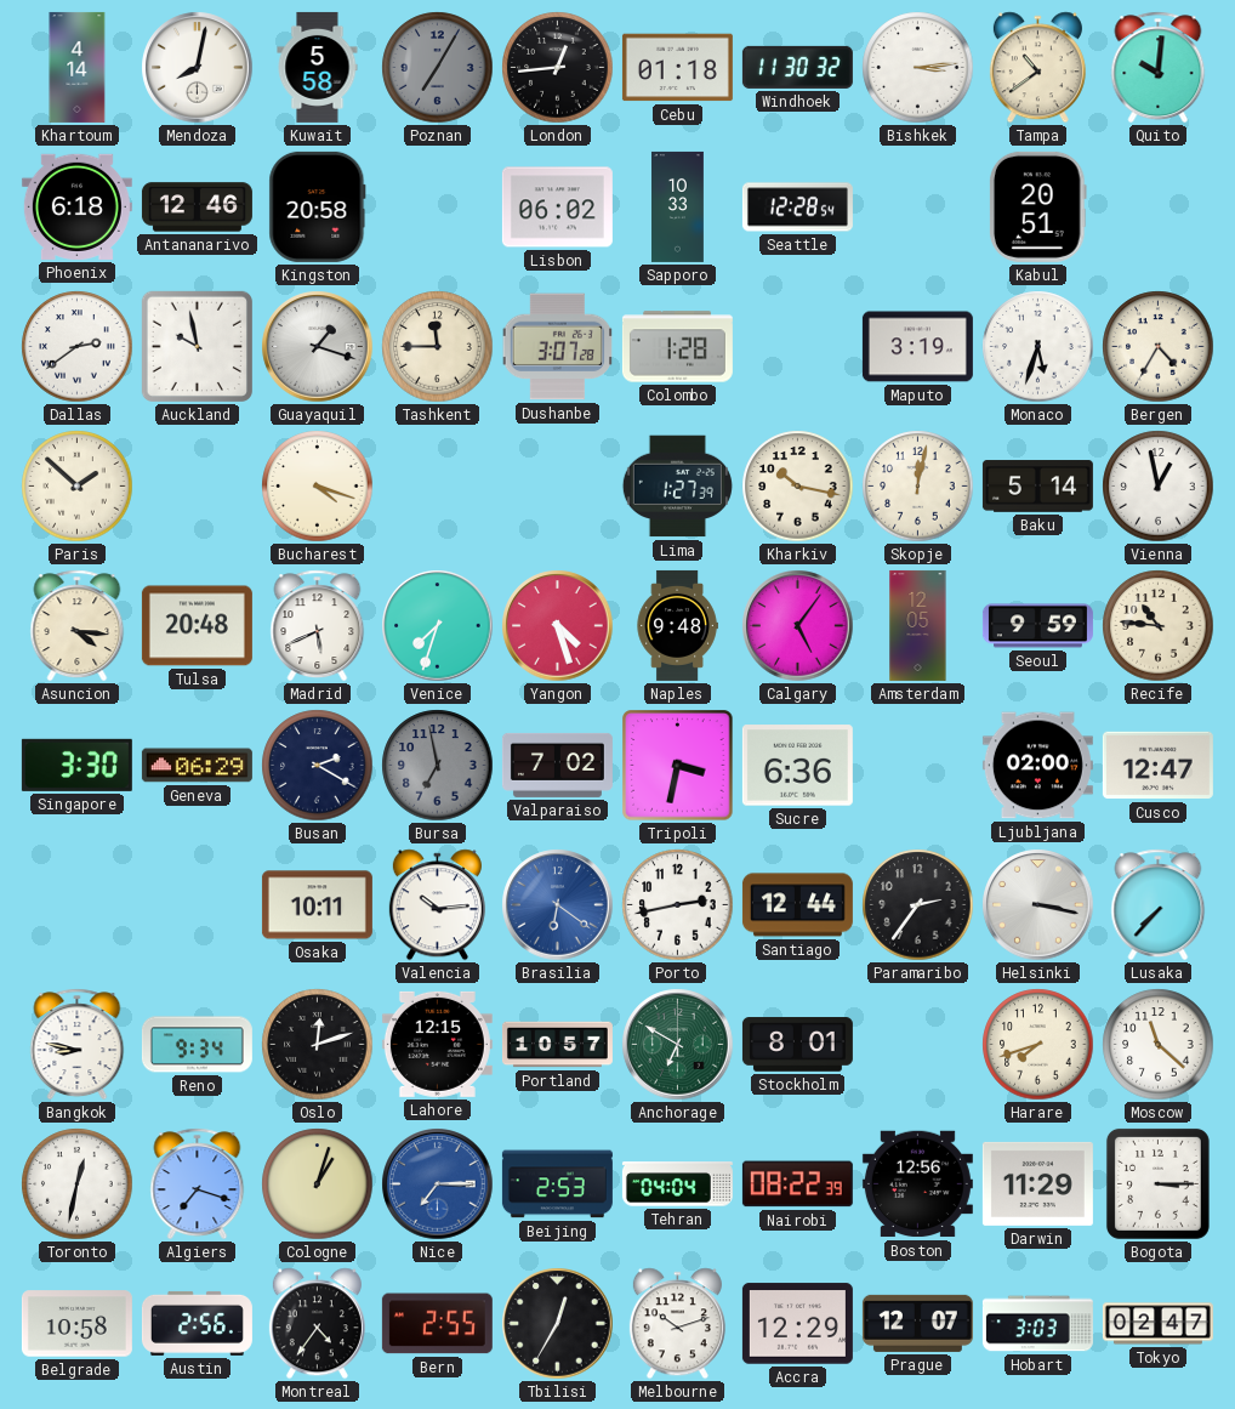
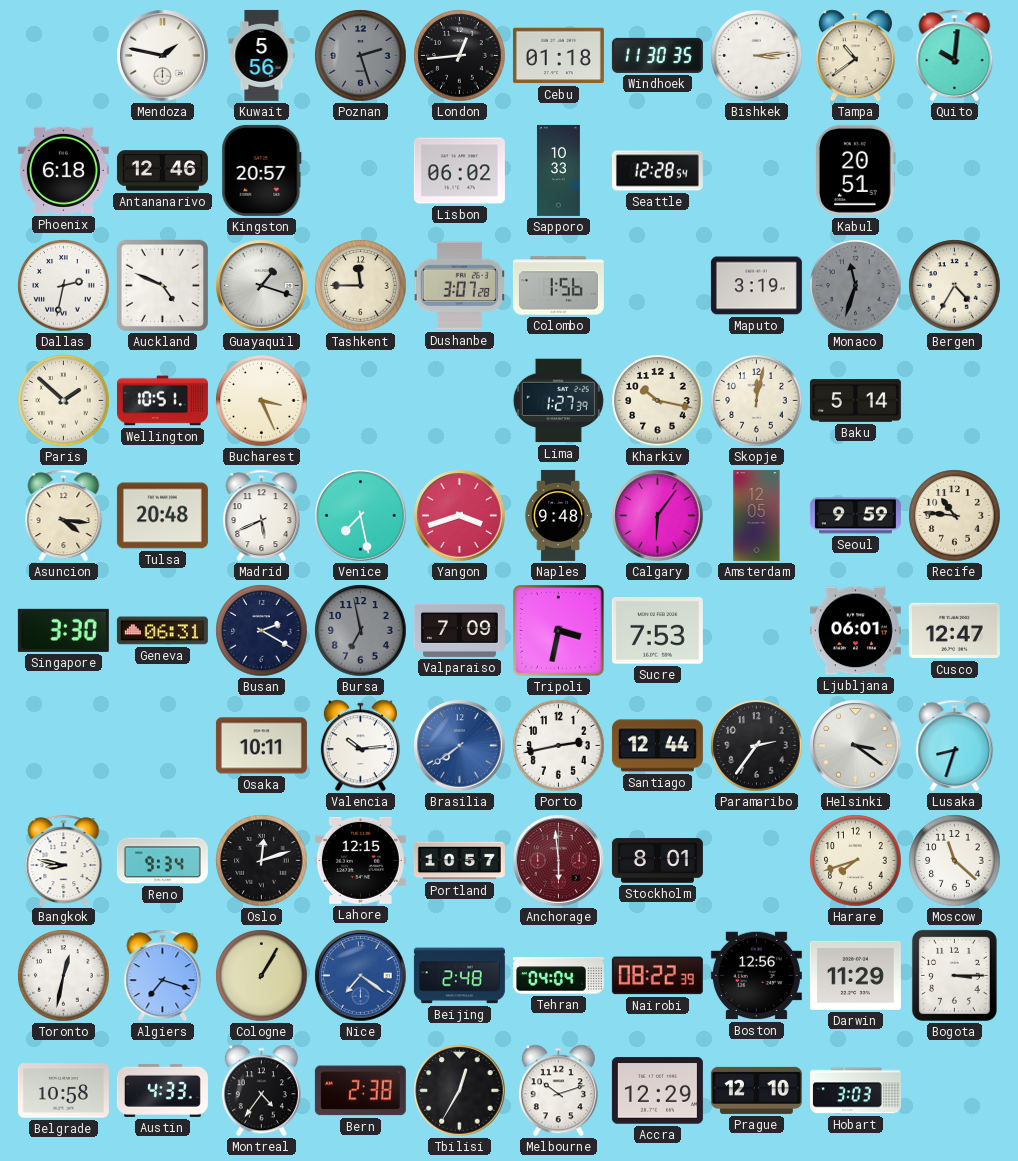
Khartoum: 4:14 -> none (78, 67)
Mendoza: 8:02 -> 1:47 (163, 56)
Kuwait: 5:58 -> 5:56 (262, 55)
Poznan: 7:05 -> 2:27 (361, 56)
Windhoek: 11:30:32 -> 11:30:35 (657, 55)
Kingston: 20:58 -> 20:57 (262, 170)
Dallas: 2:39 -> 2:32 (64, 286)
Auckland: 9:58 -> 4:49 (162, 285)
Colombo: 1:28 -> 1:56 (558, 286)
Monaco: 5:33 -> 11:33 (856, 286)
Monaco dial: white -> grey (856, 286)
Wellington: none -> 10:51 (162, 401)
Bucharest: 4:18 -> 3:26 (262, 401)
Vienna: 12:58 -> none (1159, 487)
Venice: 7:33 -> 7:28 (361, 516)
Yangon: 4:27 -> 3:42 (460, 516)
Calgary: 5:06 -> 6:06 (658, 516)
Geneva: 06:29 -> 06:31 (162, 631)
Valparaiso: 7:02 -> 7:09 (459, 630)
Sucre: 6:36 -> 7:53 (657, 631)
Ljubljana: 02:00 -> 06:01 (855, 631)
Brasilia: 6:21 -> 7:39 (460, 746)
Helsinki: 3:17 -> 3:21 (856, 746)
Lusaka: 7:37 -> 8:33 (955, 746)
Anchorage: 6:50 -> 5:59 (559, 861)
Anchorage dial: green -> burgundy (559, 861)
Cologne: 1:03 -> 1:05 (262, 976)
Nice: 7:15 -> 7:21 (361, 976)
Beijing: 2:53 -> 2:48 (459, 976)
Austin: 2:56 -> 4:33 (162, 1090)
Bern: 2:55 -> 2:38 (360, 1091)
Prague: 12:07 -> 12:10 (756, 1090)
Tokyo: 02:47 -> none (1157, 1324)
